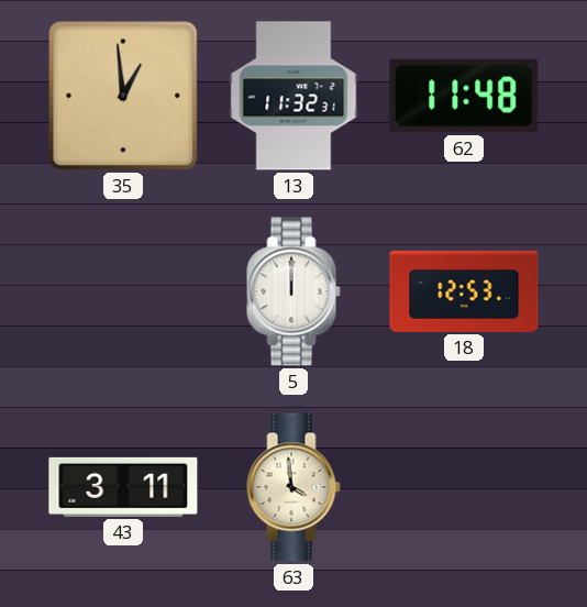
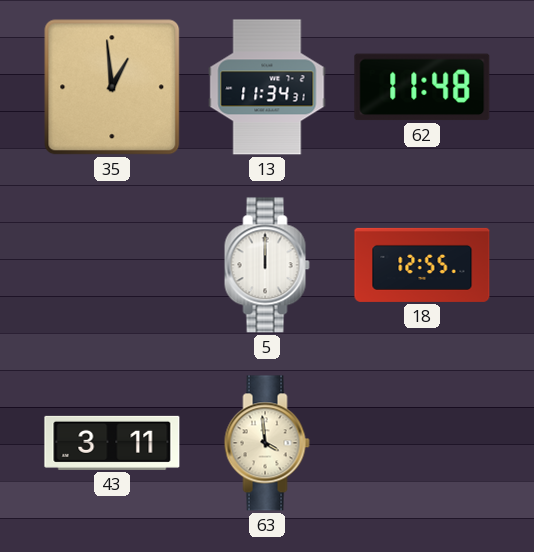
13: 11:32 -> 11:34 (267, 87)
18: 12:53 -> 12:55 (422, 265)
